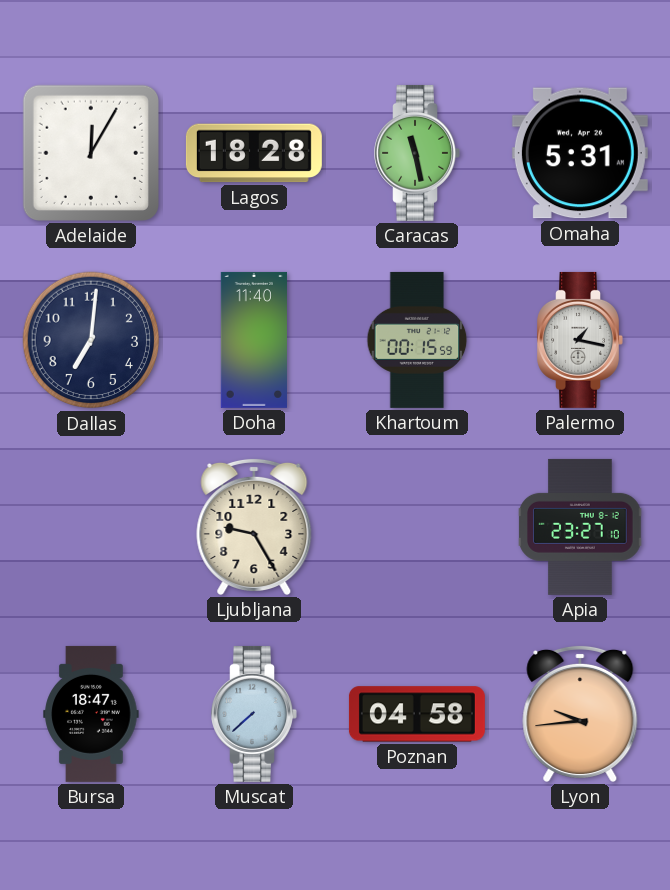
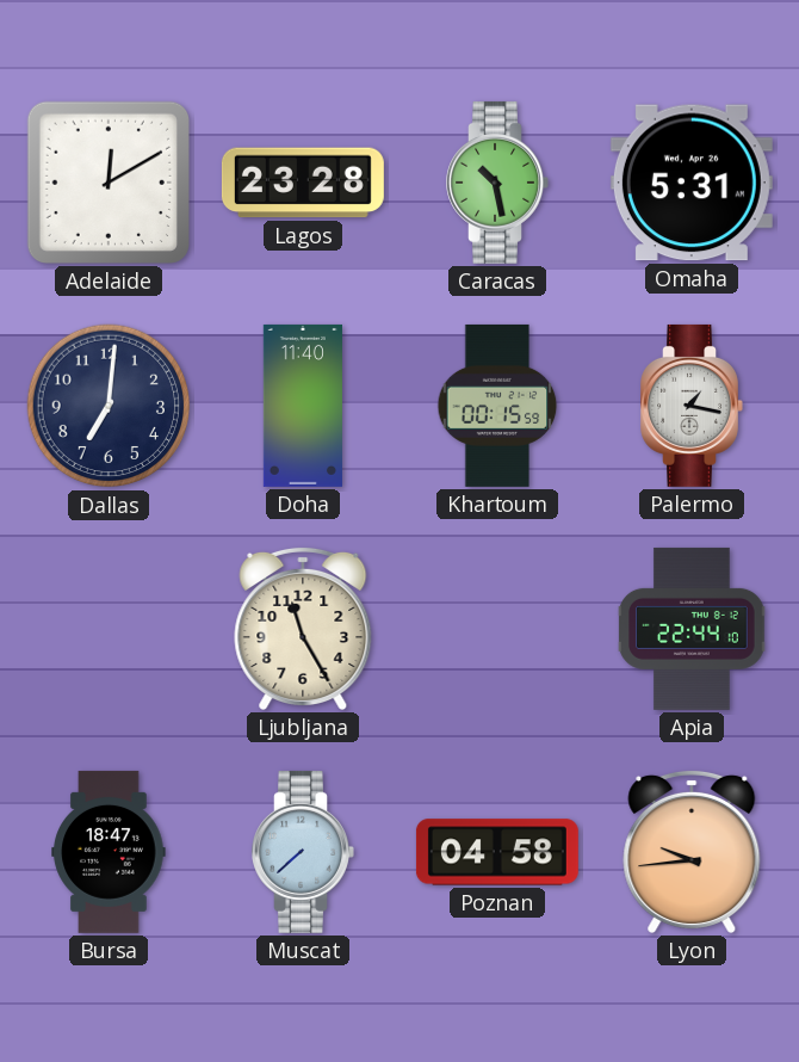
Adelaide: 12:05 -> 12:10 (109, 183)
Lagos: 18:28 -> 23:28 (303, 183)
Caracas: 11:28 -> 10:28 (497, 183)
Ljubljana: 9:25 -> 11:25 (303, 628)
Apia: 23:27 -> 22:44 (692, 629)
